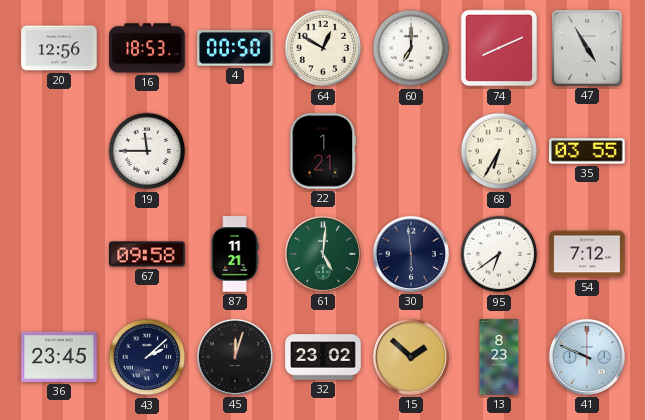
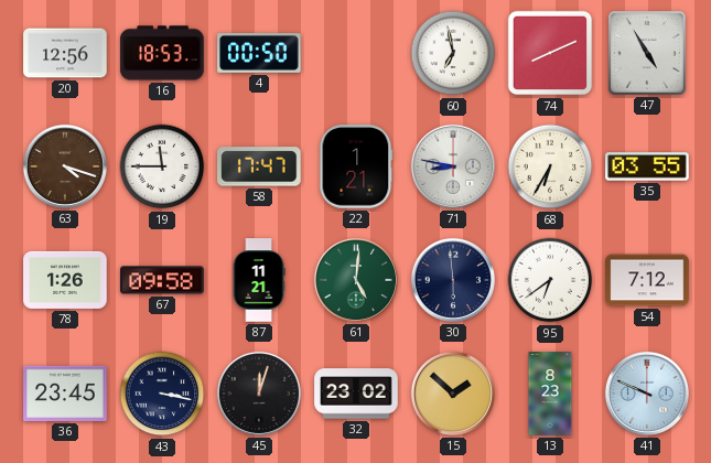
64: 12:50 -> none (323, 48)
60: 7:00 -> 6:58 (453, 53)
63: none -> 4:18 (65, 166)
58: none -> 17:47 (259, 166)
71: none -> 8:47 (453, 166)
78: none -> 1:26 (65, 280)
43: 2:08 -> 3:17 (162, 394)
